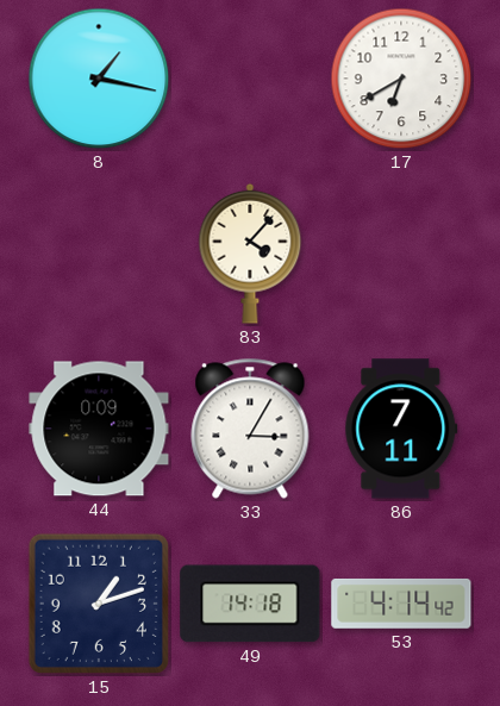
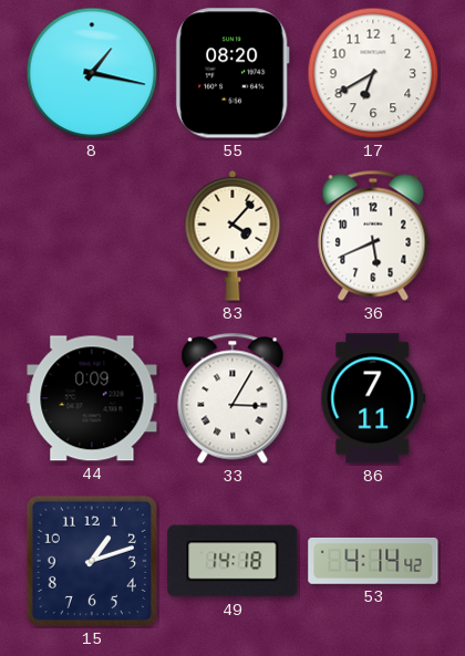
55: none -> 08:20 (232, 73)
36: none -> 5:41 (373, 236)
